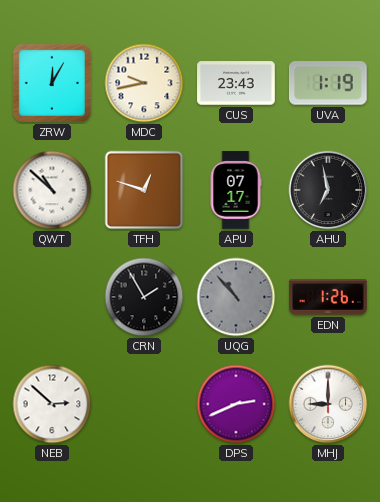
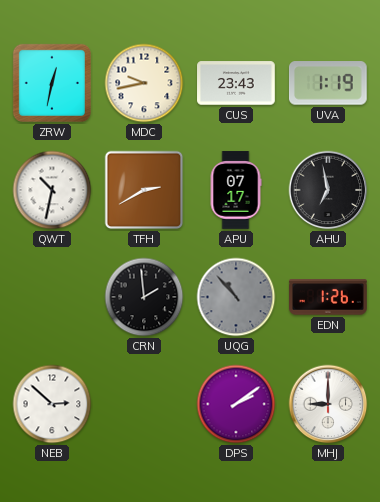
ZRW: 12:05 -> 12:32 (52, 83)
QWT: 10:52 -> 10:32 (52, 190)
TFH: 12:48 -> 2:40 (144, 190)
CRN: 1:55 -> 1:59 (144, 297)
DPS: 2:41 -> 2:09 (236, 404)
